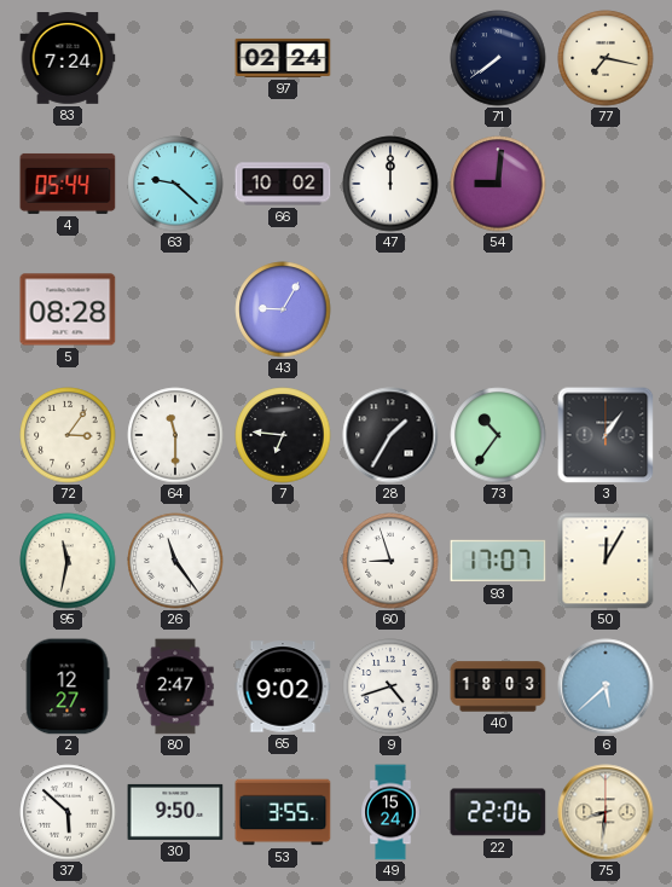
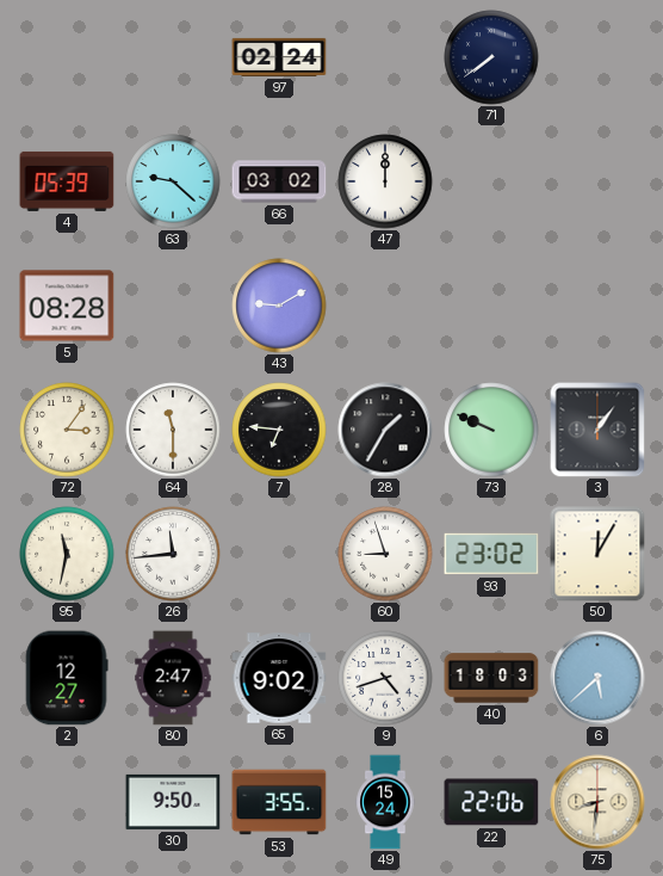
83: 7:24 -> none (68, 59)
77: 7:17 -> none (606, 58)
4: 05:44 -> 05:39 (67, 181)
66: 10:02 -> 03:02 (279, 181)
54: 9:01 -> none (498, 184)
43: 9:05 -> 9:10 (279, 306)
73: 10:36 -> 9:49 (491, 430)
26: 11:24 -> 11:44 (173, 554)
93: 17:07 -> 23:02 (491, 554)
37: 5:52 -> none (68, 812)
